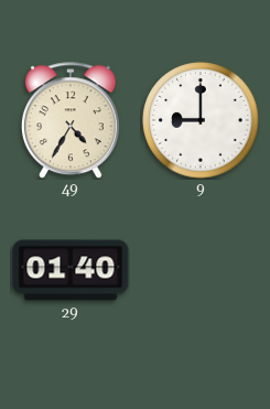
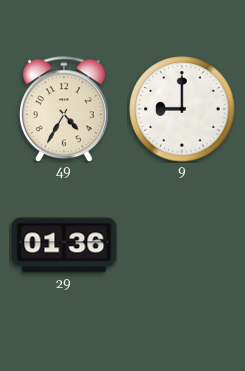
29: 01:40 -> 01:36 (64, 245)
